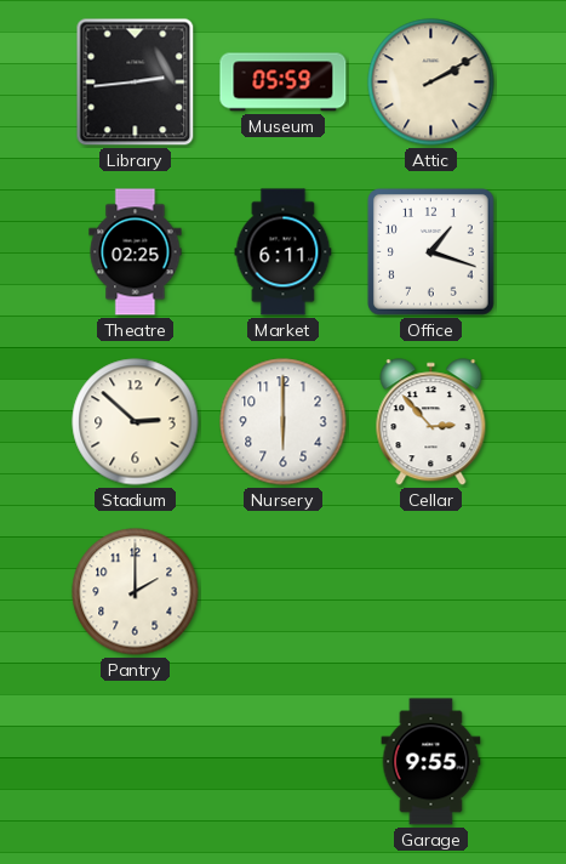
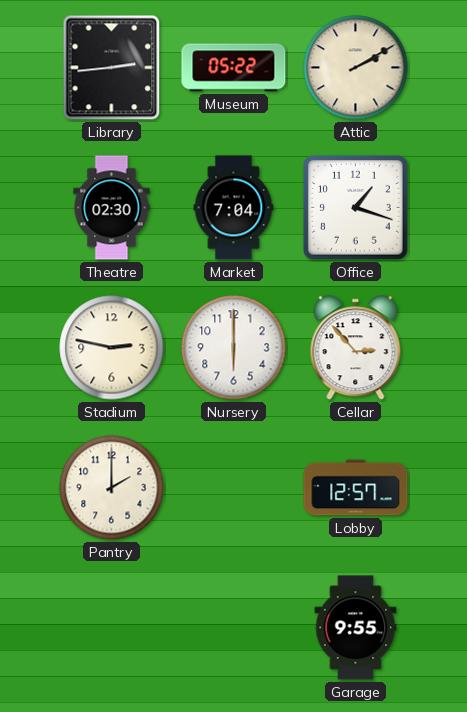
Museum: 05:59 -> 05:22 (234, 68)
Theatre: 02:25 -> 02:30 (112, 208)
Market: 6:11 -> 7:04 (234, 208)
Stadium: 2:52 -> 2:47 (112, 348)
Lobby: none -> 12:57 (356, 488)
